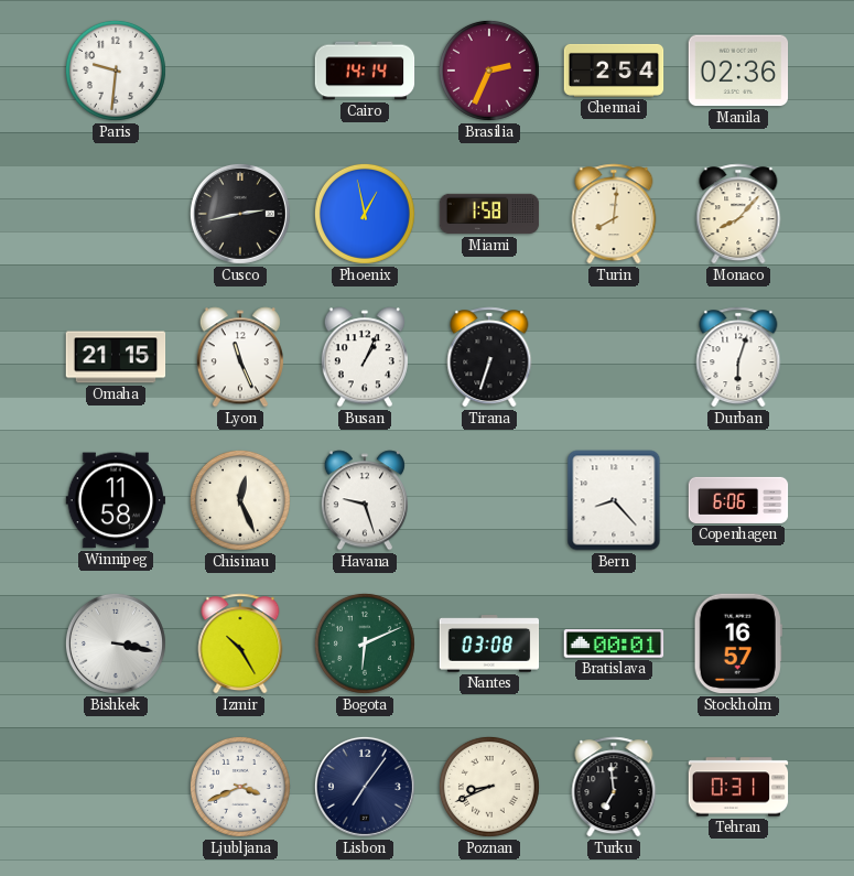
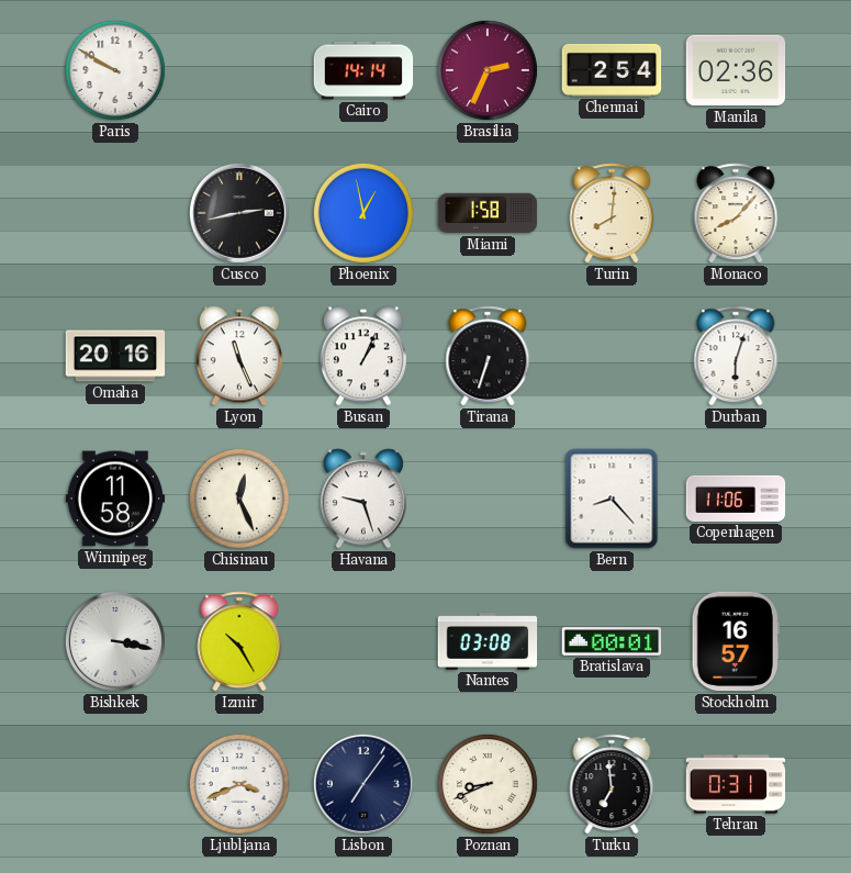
Paris: 9:31 -> 9:50 (115, 70)
Omaha: 21:15 -> 20:16 (115, 356)
Copenhagen: 6:06 -> 11:06 (736, 499)
Bogota: 6:11 -> none (365, 644)
